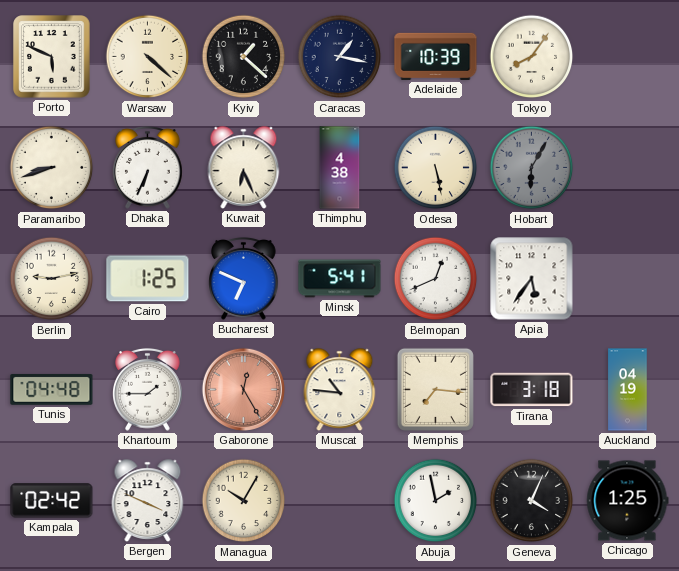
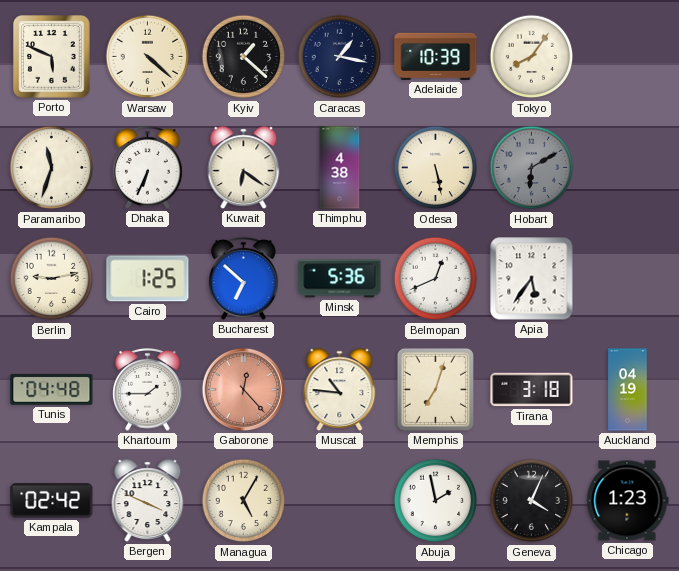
Paramaribo: 8:42 -> 11:33 (52, 168)
Kuwait: 6:26 -> 6:21 (244, 168)
Hobart: 6:05 -> 6:10 (532, 168)
Bucharest: 6:49 -> 6:52 (244, 279)
Minsk: 5:41 -> 5:36 (340, 279)
Gaborone: 12:25 -> 12:23 (243, 389)
Memphis: 7:16 -> 7:03 (435, 389)
Managua: 10:05 -> 5:05 (244, 501)
Chicago: 1:25 -> 1:23 (628, 501)
